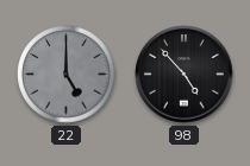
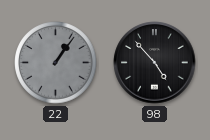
22: 5:00 -> 1:06 (56, 63)
